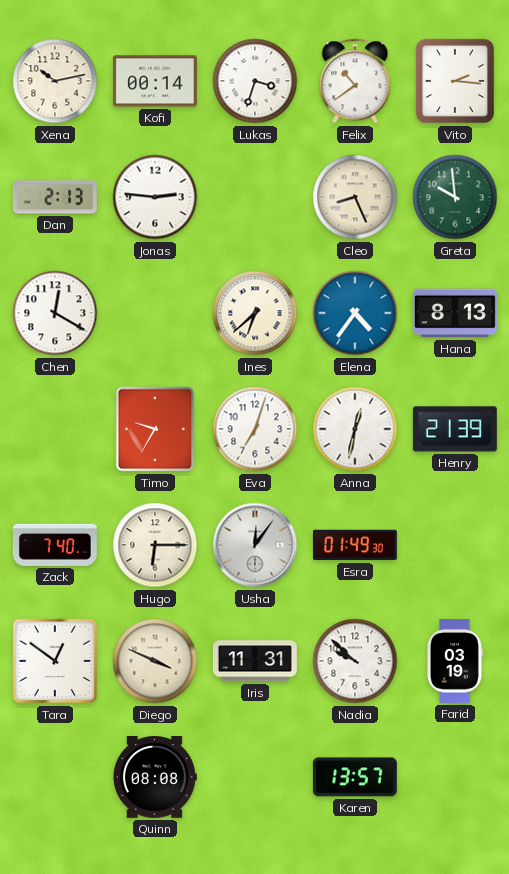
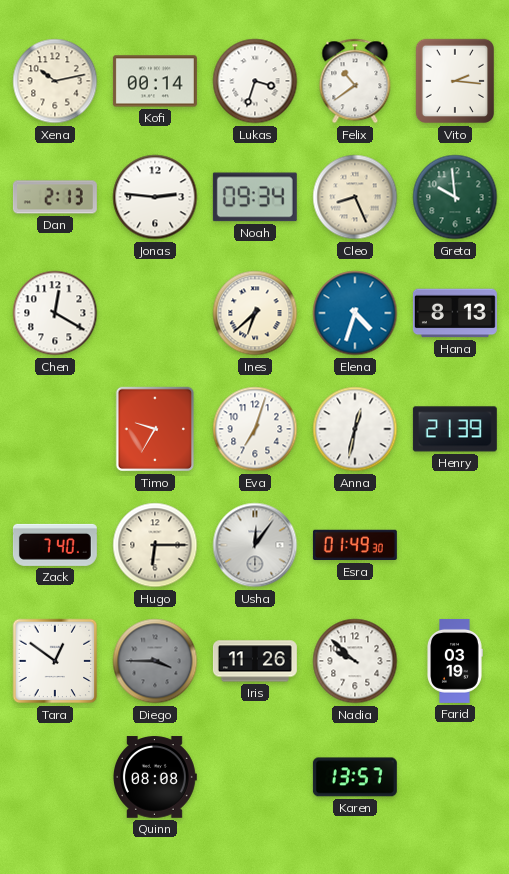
Noah: none -> 09:34 (255, 197)
Elena: 4:36 -> 4:33 (355, 313)
Diego: 3:49 -> 3:45 (155, 661)
Diego dial: cream -> grey (155, 661)
Iris: 11:31 -> 11:26 (255, 661)
